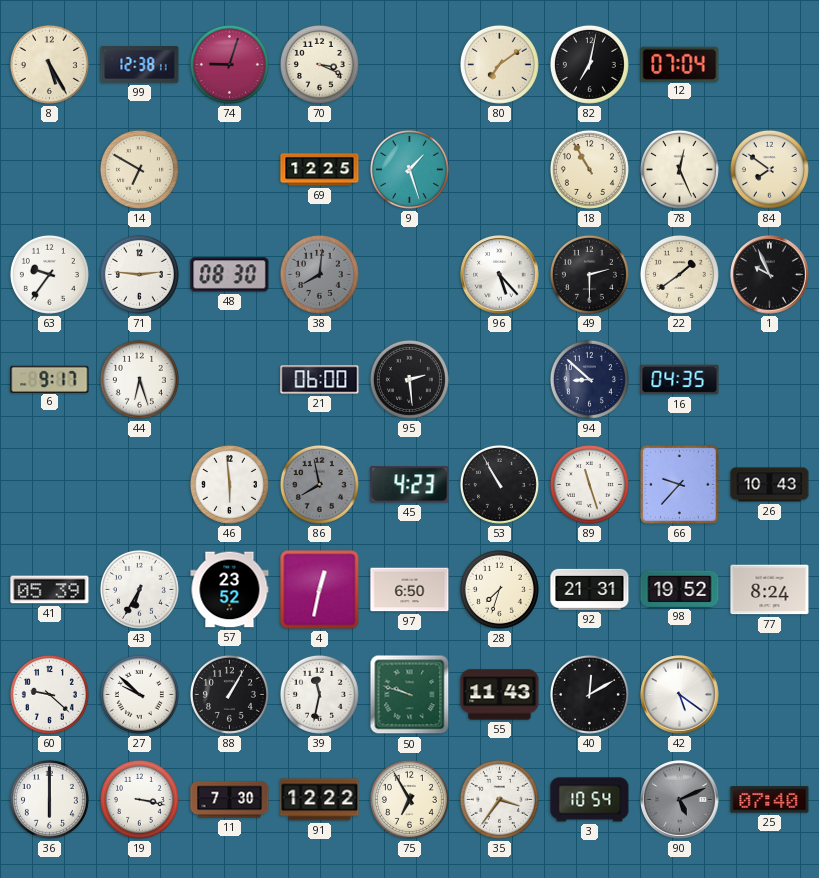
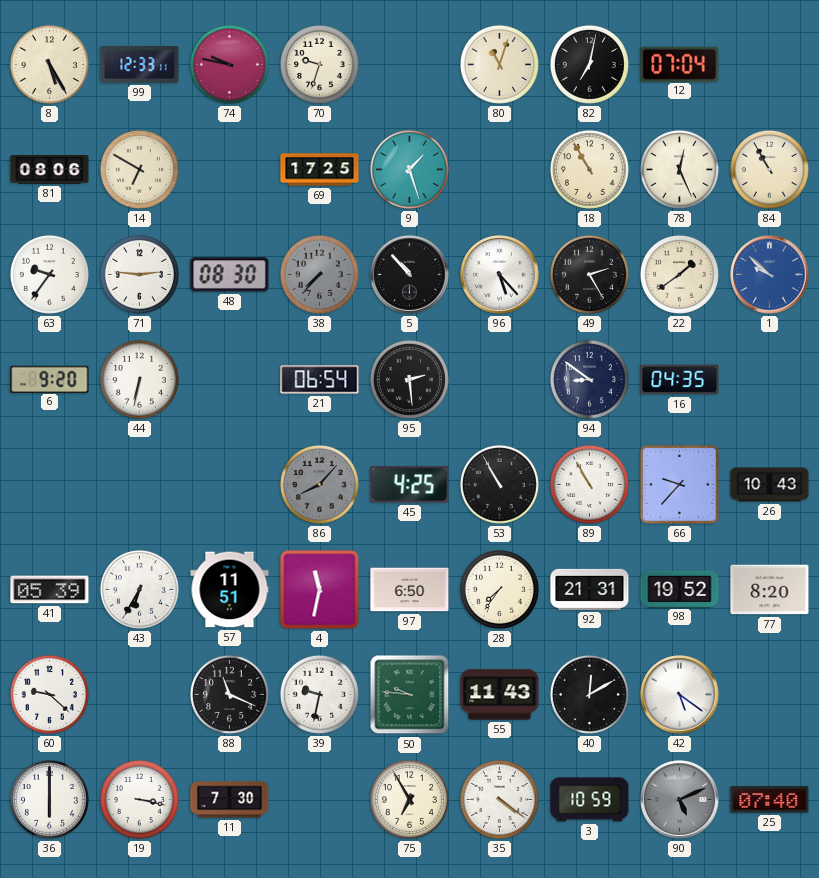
99: 12:38 -> 12:33 (140, 65)
74: 9:03 -> 9:47 (229, 64)
70: 3:19 -> 9:33 (319, 64)
80: 7:09 -> 11:03 (499, 64)
81: none -> 08:06 (50, 170)
69: 12:25 -> 17:25 (320, 170)
84: 7:51 -> 10:55 (769, 169)
38: 8:01 -> 7:37 (319, 274)
5: none -> 10:53 (410, 275)
49: 2:30 -> 2:25 (589, 274)
1: 9:56 -> 9:52 (770, 275)
1 dial: black -> blue (770, 275)
6: 9:17 -> 9:20 (50, 379)
44: 6:27 -> 6:32 (139, 379)
21: 06:00 -> 06:54 (320, 380)
94: 8:52 -> 8:51 (589, 379)
46: 5:59 -> none (229, 484)
86: 7:58 -> 8:07 (319, 484)
45: 4:23 -> 4:25 (410, 485)
89: 11:27 -> 10:55 (589, 484)
57: 23:52 -> 11:51 (230, 590)
4: 12:32 -> 11:32 (320, 590)
28: 7:33 -> 7:36 (499, 589)
77: 8:24 -> 8:20 (770, 590)
27: 9:52 -> none (139, 694)
88: 1:05 -> 11:19 (229, 694)
39: 11:32 -> 9:32 (319, 694)
50: 9:48 -> 9:46 (410, 695)
91: 12:22 -> none (320, 800)
35: 3:36 -> 4:21 (499, 799)
3: 10:54 -> 10:59 (590, 800)
